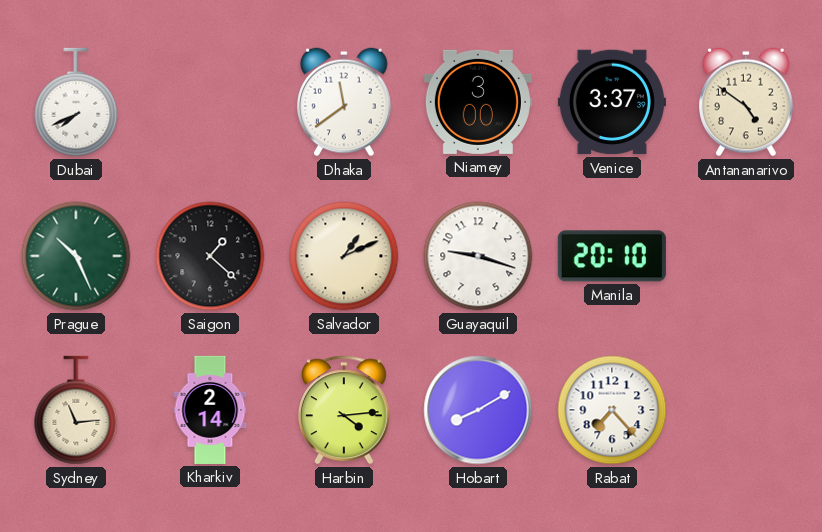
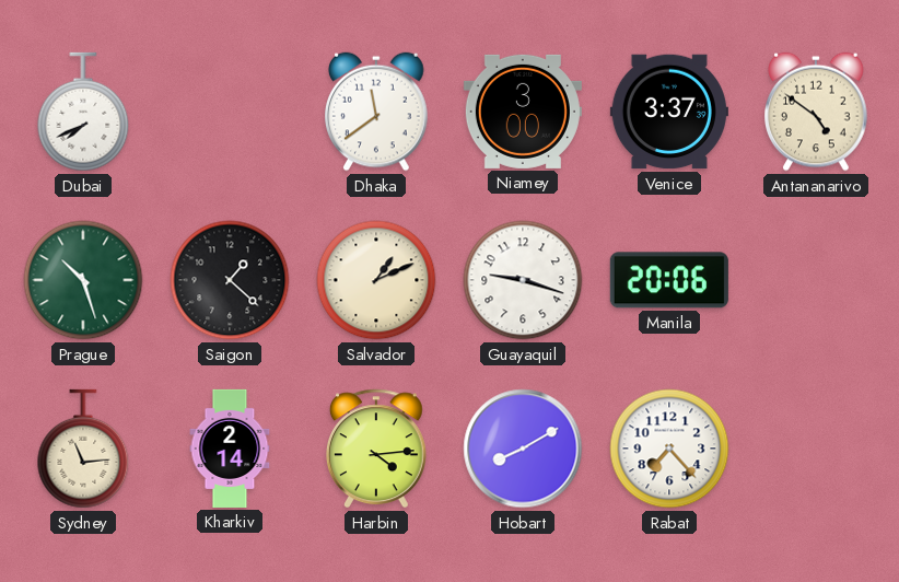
Prague: 10:26 -> 10:27 (83, 280)
Manila: 20:10 -> 20:06 (669, 280)
